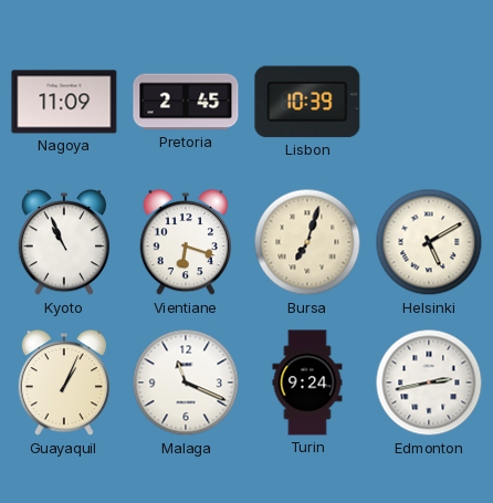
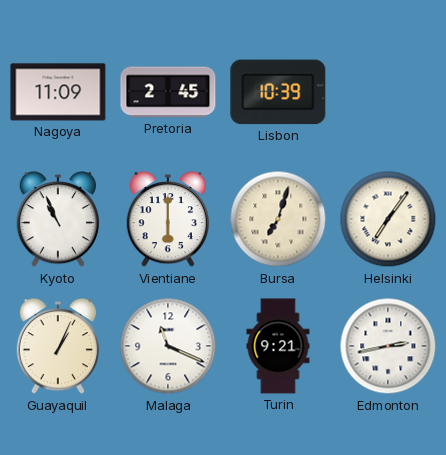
Vientiane: 6:18 -> 6:00 (168, 220)
Helsinki: 5:10 -> 7:06 (388, 219)
Turin: 9:24 -> 9:21 (278, 346)
